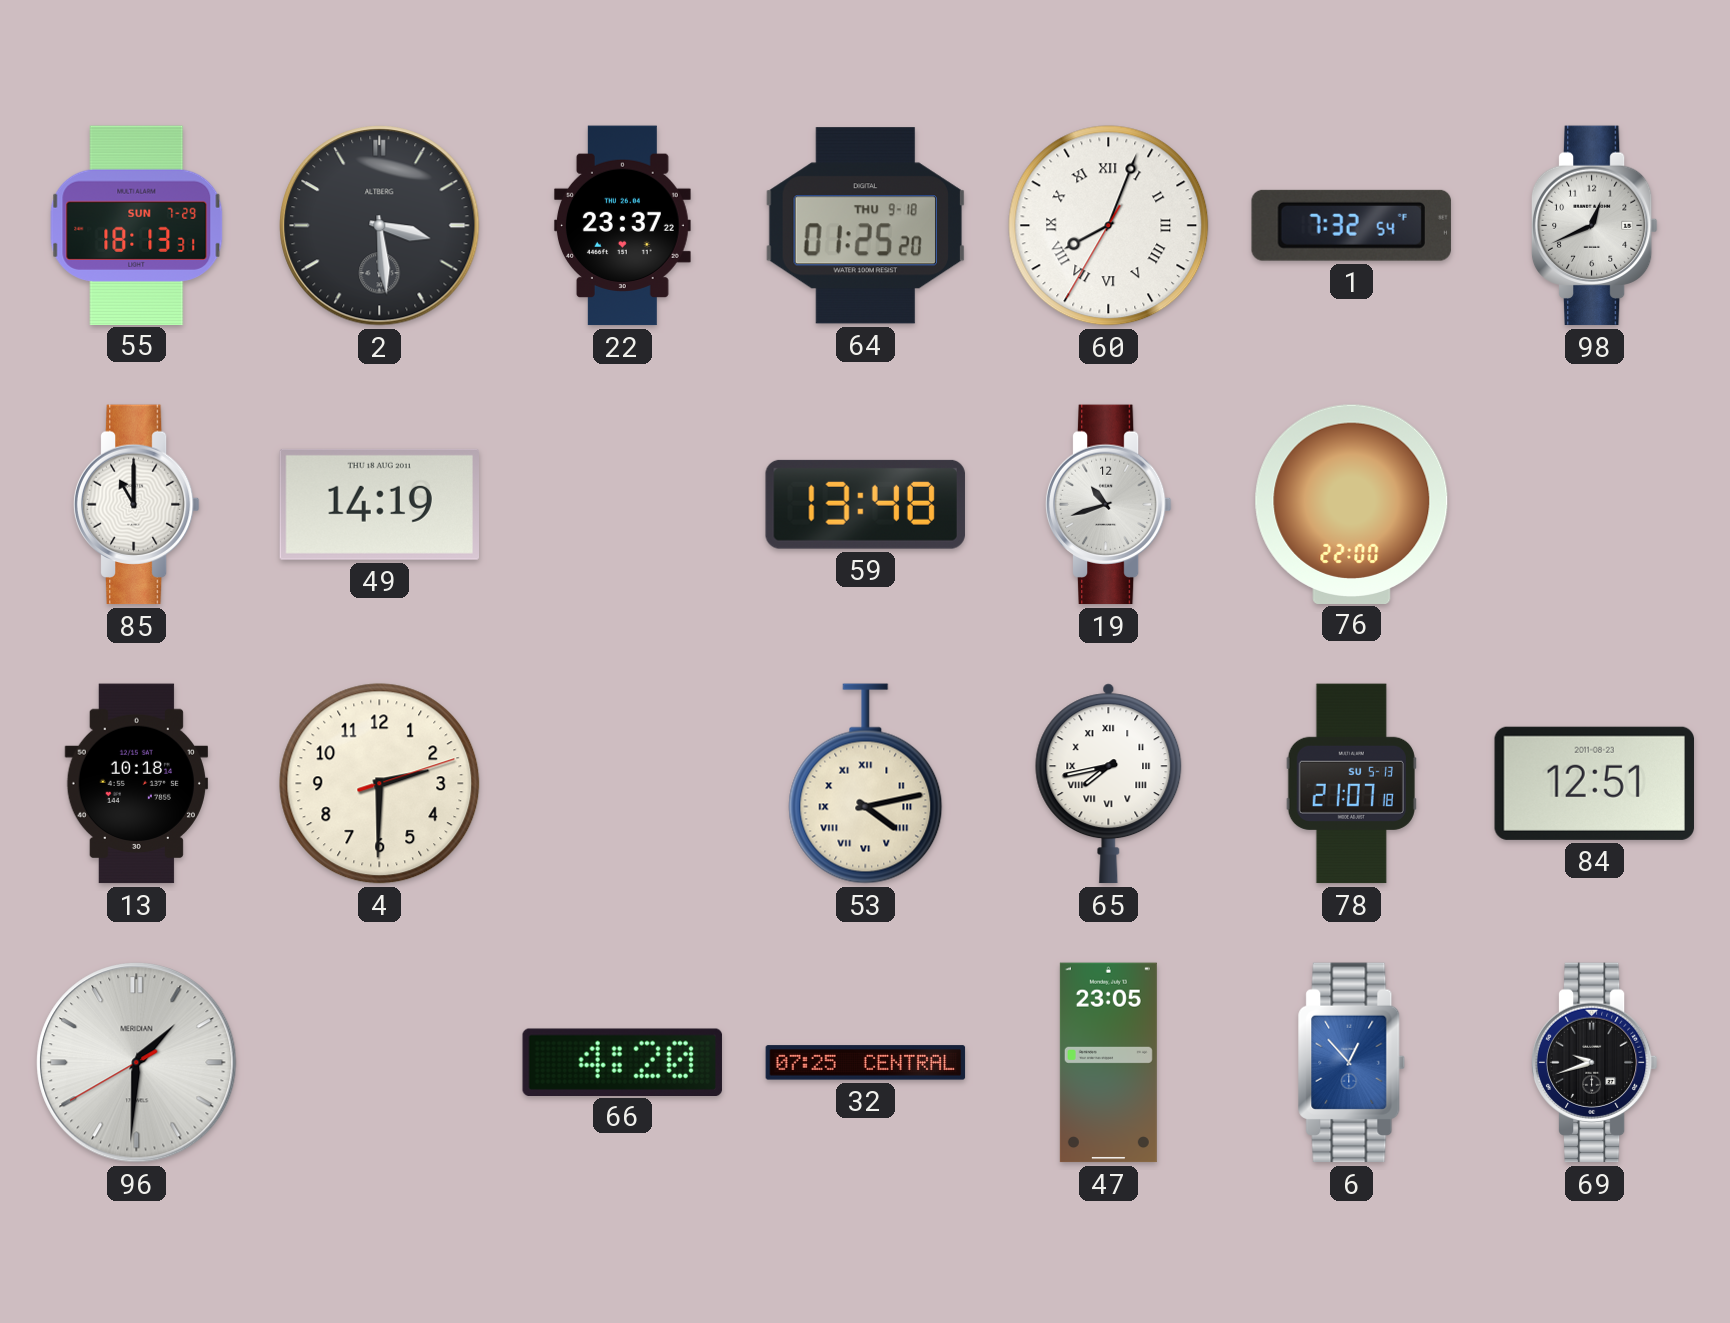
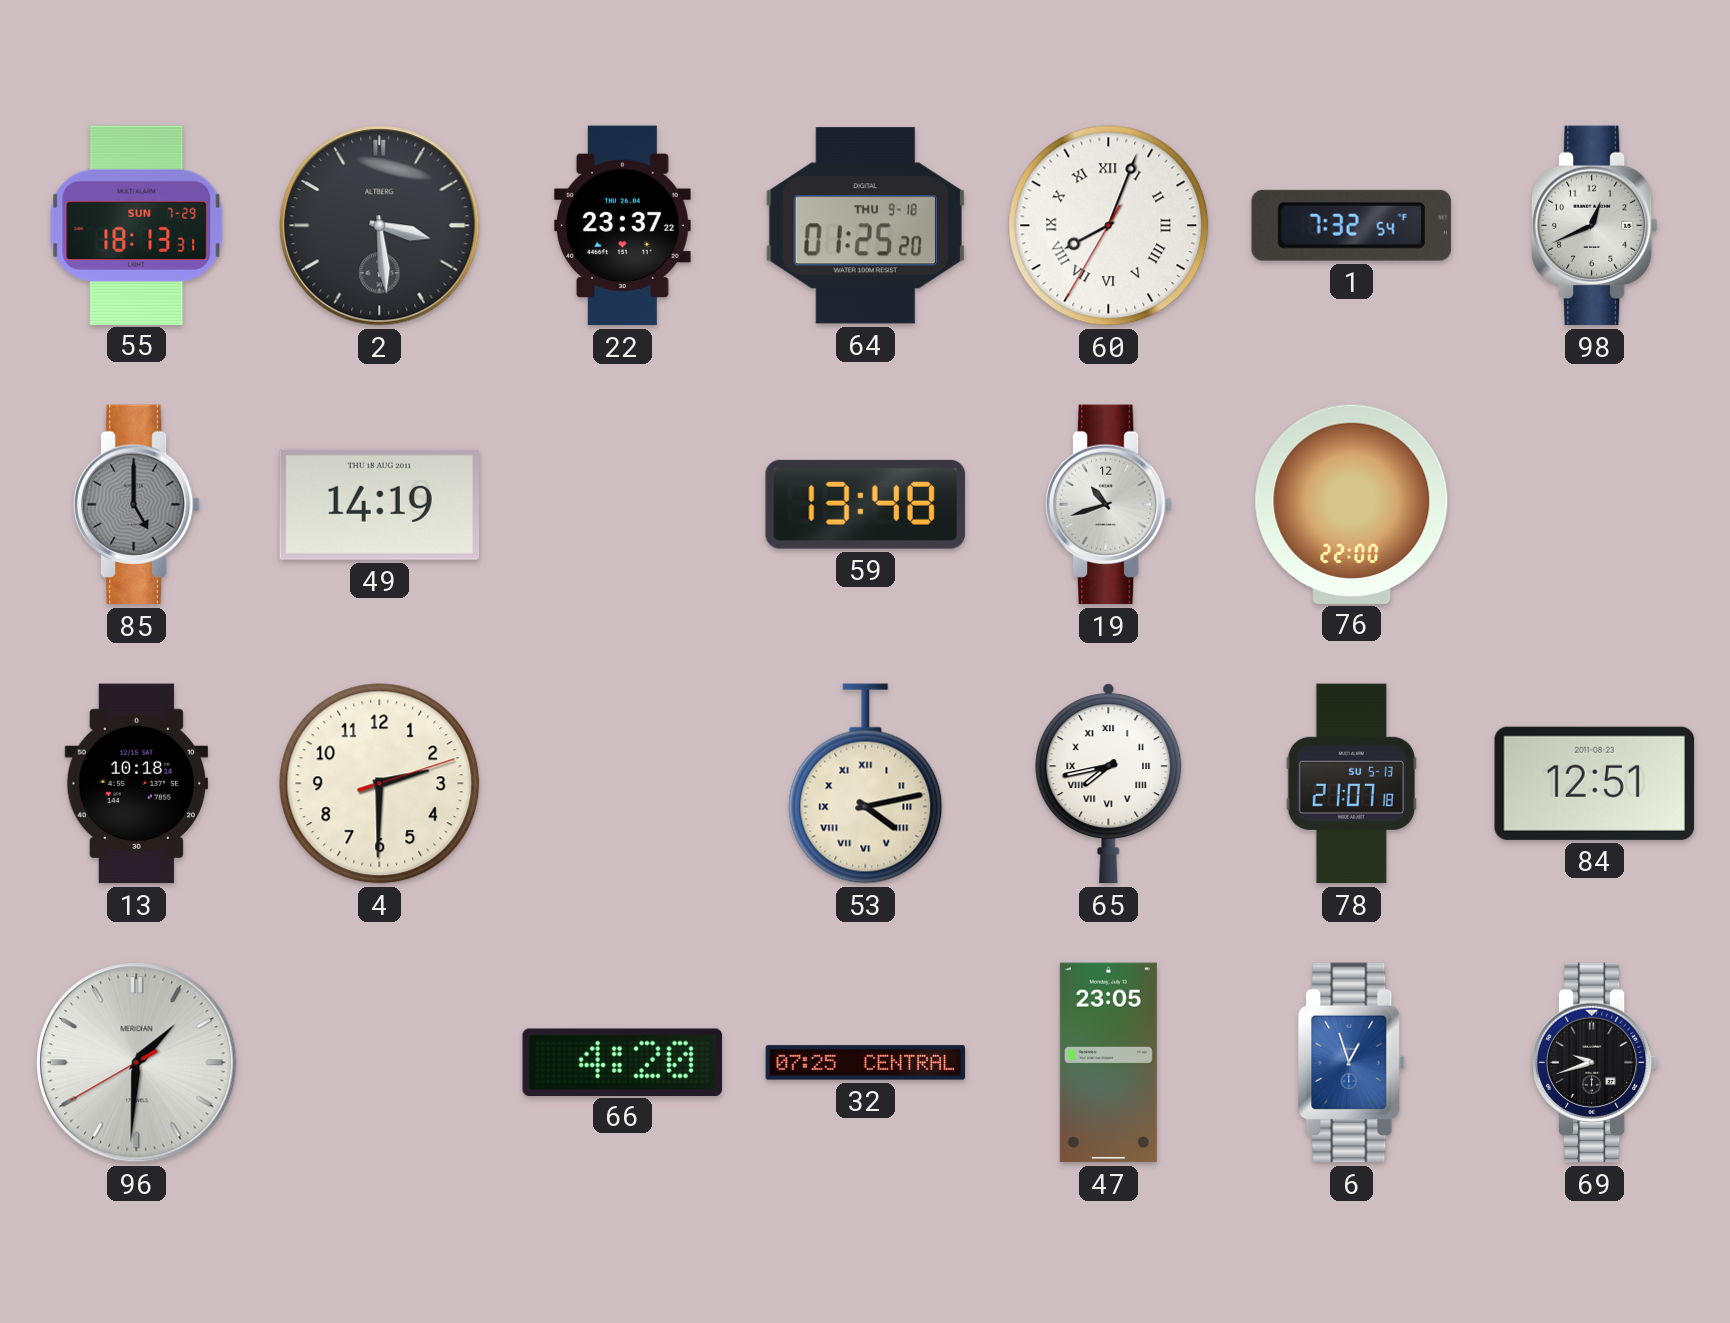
85: 11:00 -> 5:00 (136, 505)
85 dial: white -> grey (136, 505)
6: 12:53 -> 12:57 (1352, 1063)
